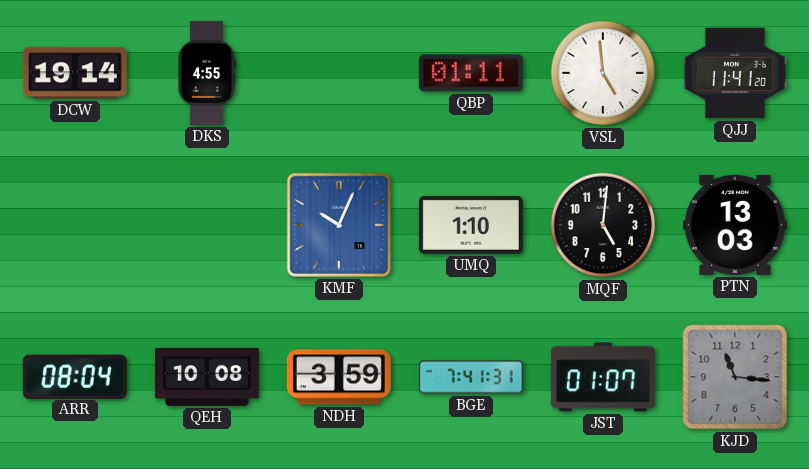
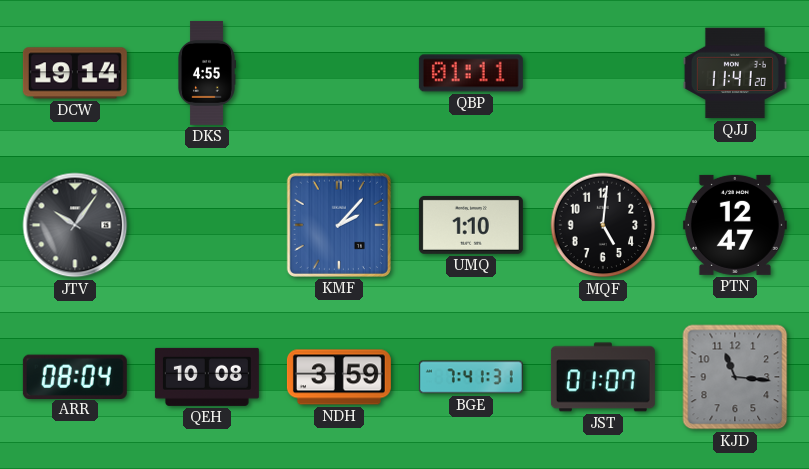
VSL: 4:59 -> none (603, 73)
JTV: none -> 10:06 (75, 225)
KMF: 10:04 -> 2:07 (339, 225)
PTN: 13:03 -> 12:47 (735, 225)
